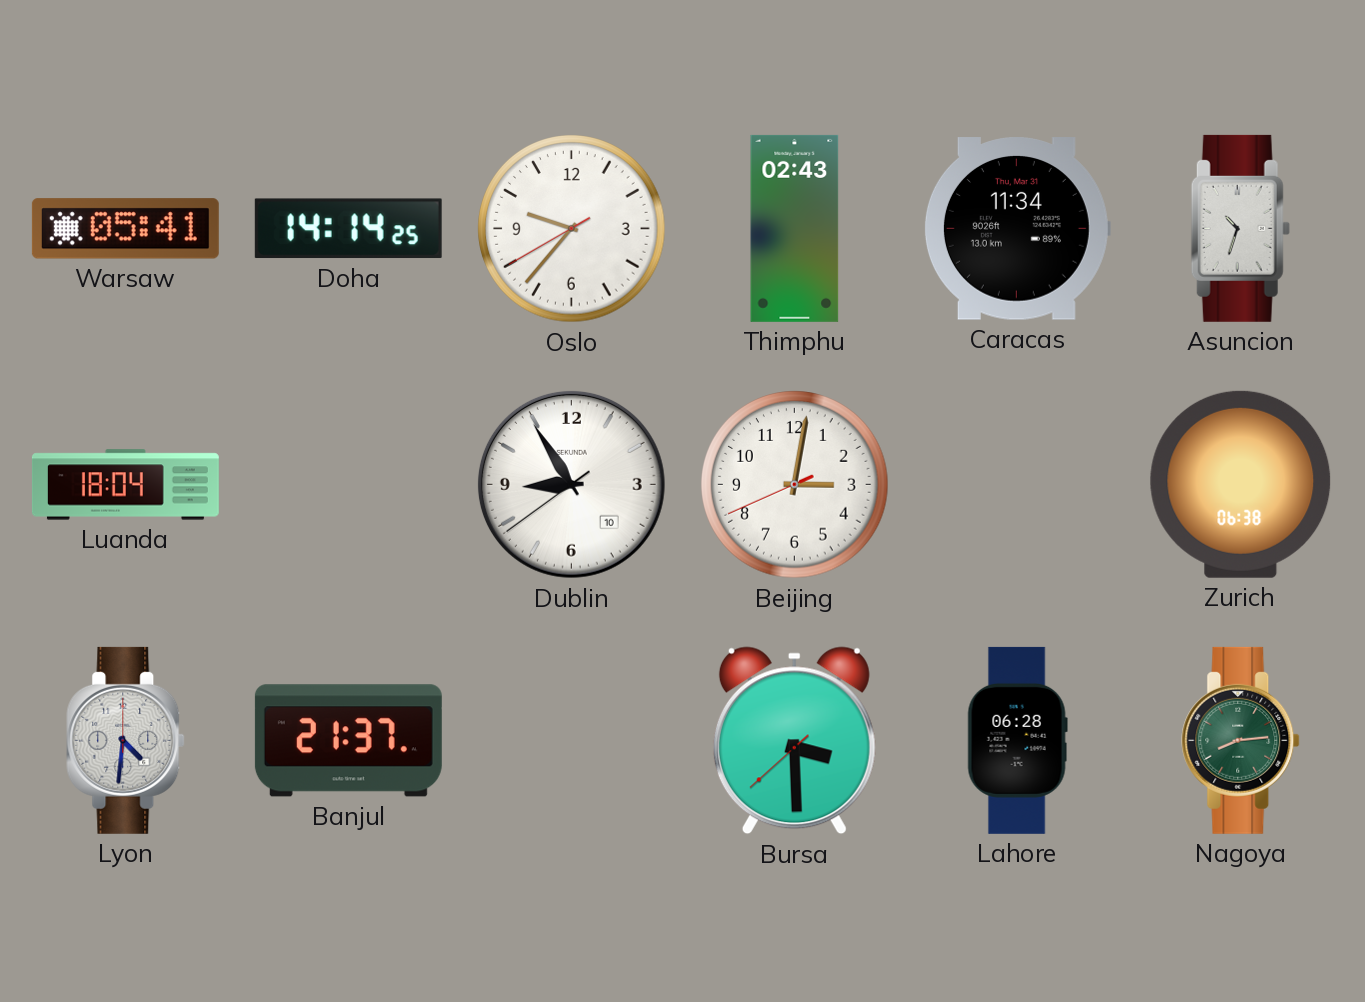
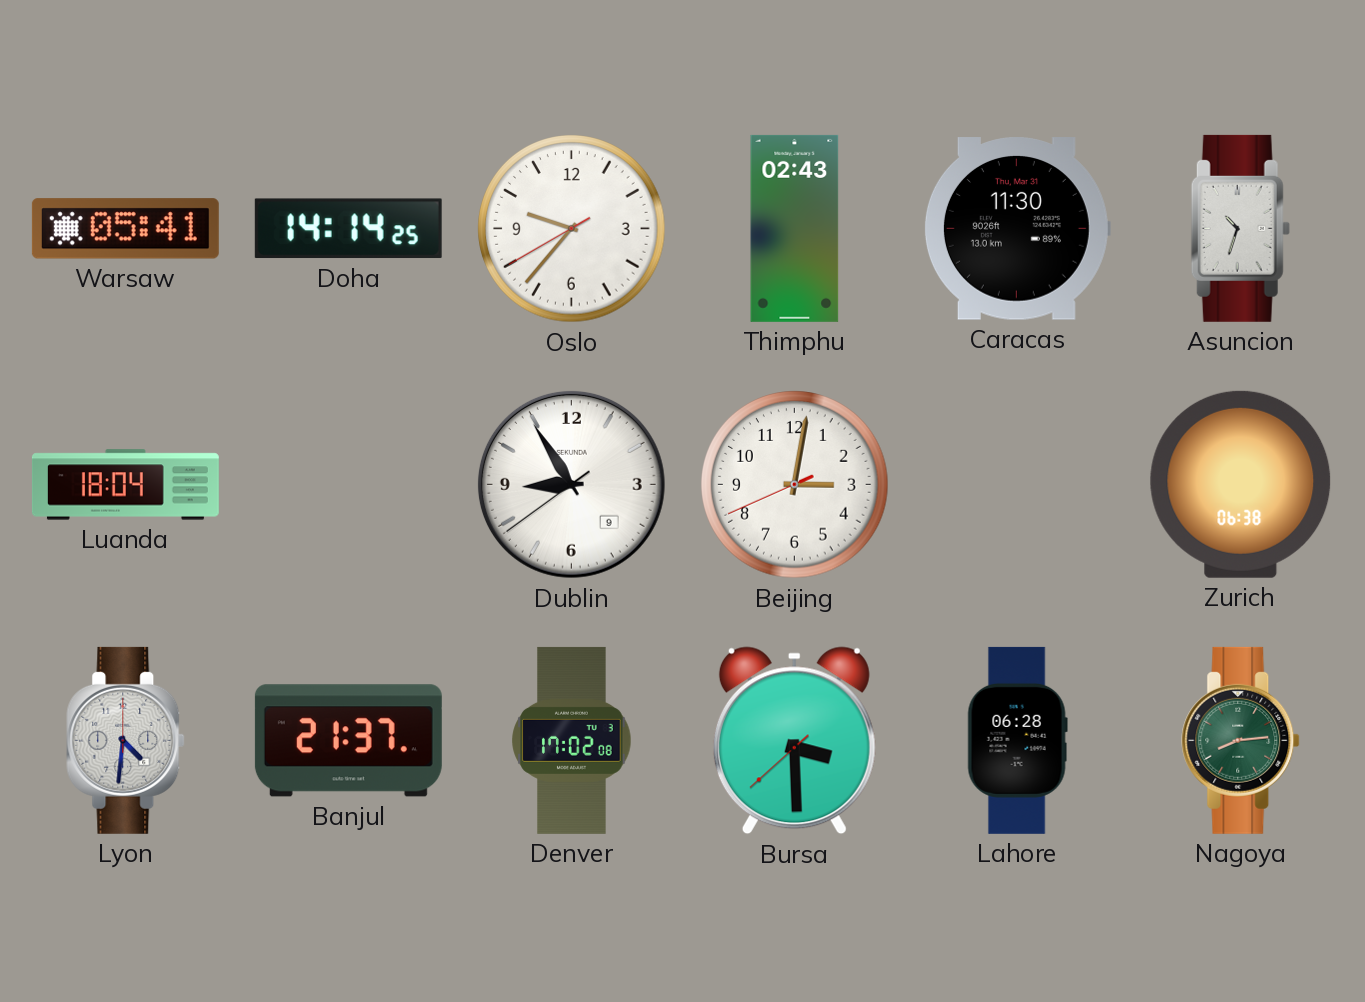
Caracas: 11:34 -> 11:30 (1017, 229)
Dublin date: 10 -> 9 (571, 484)
Denver: none -> 17:02 (572, 740)
